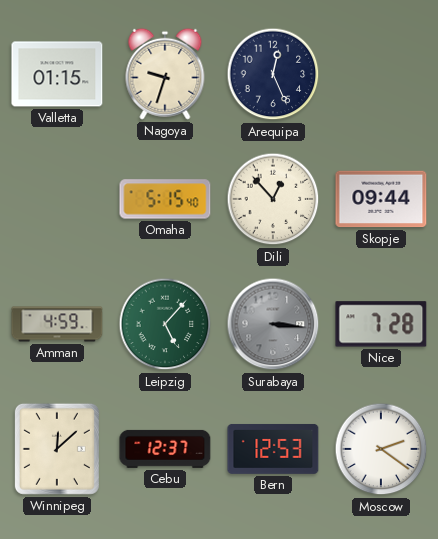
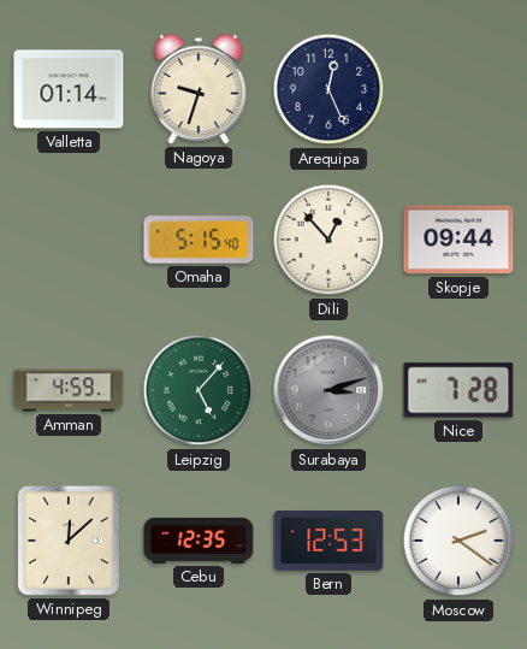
Valletta: 01:15 -> 01:14 (69, 89)
Surabaya: 3:16 -> 3:12 (328, 390)
Cebu: 12:37 -> 12:35 (199, 541)
